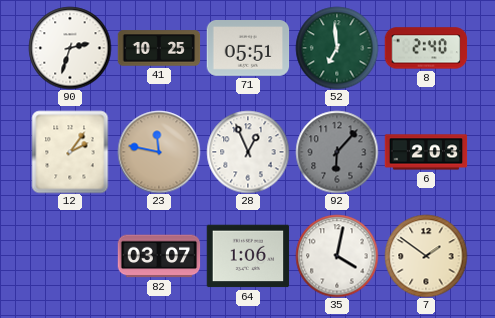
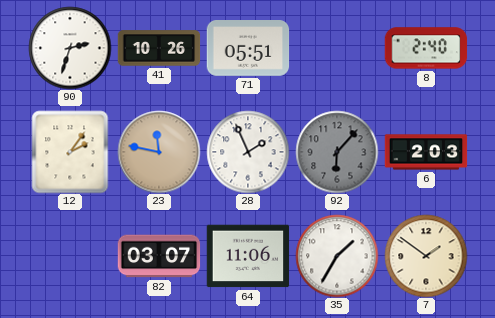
41: 10:25 -> 10:26 (159, 48)
52: 6:59 -> none (337, 48)
28: 12:56 -> 1:56 (248, 152)
64: 1:06 -> 11:06 (248, 256)
35: 4:02 -> 1:35 (337, 256)
